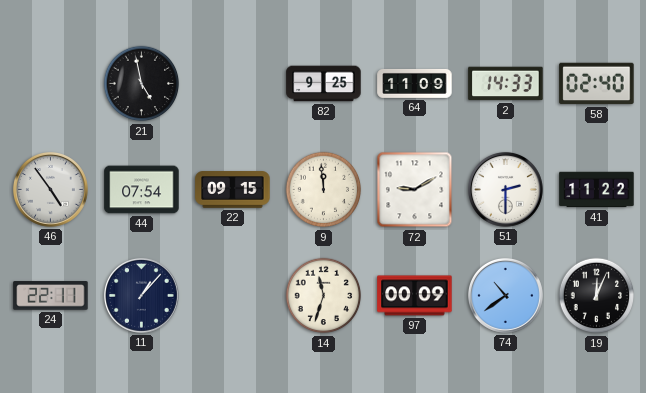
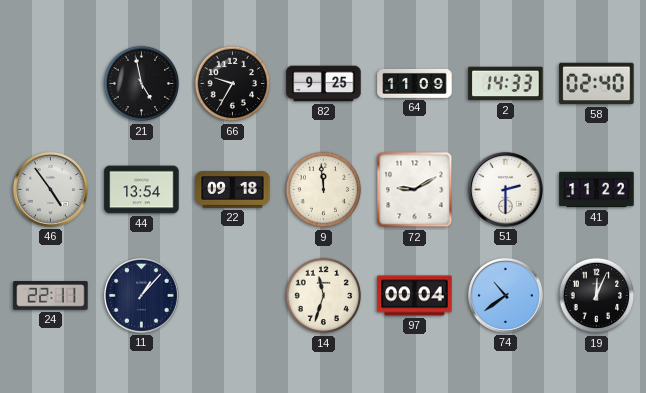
66: none -> 9:35 (233, 84)
44: 07:54 -> 13:54 (142, 190)
22: 09:15 -> 09:18 (233, 190)
97: 00:09 -> 00:04 (415, 296)
